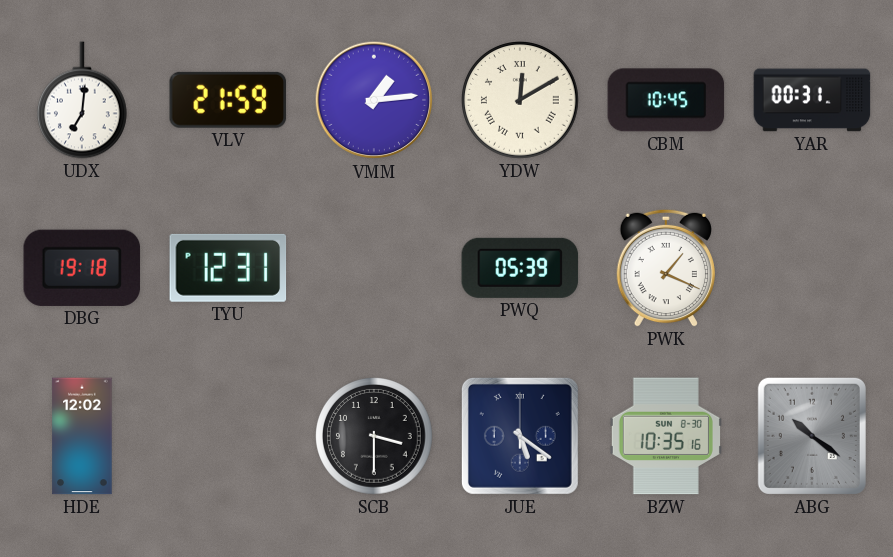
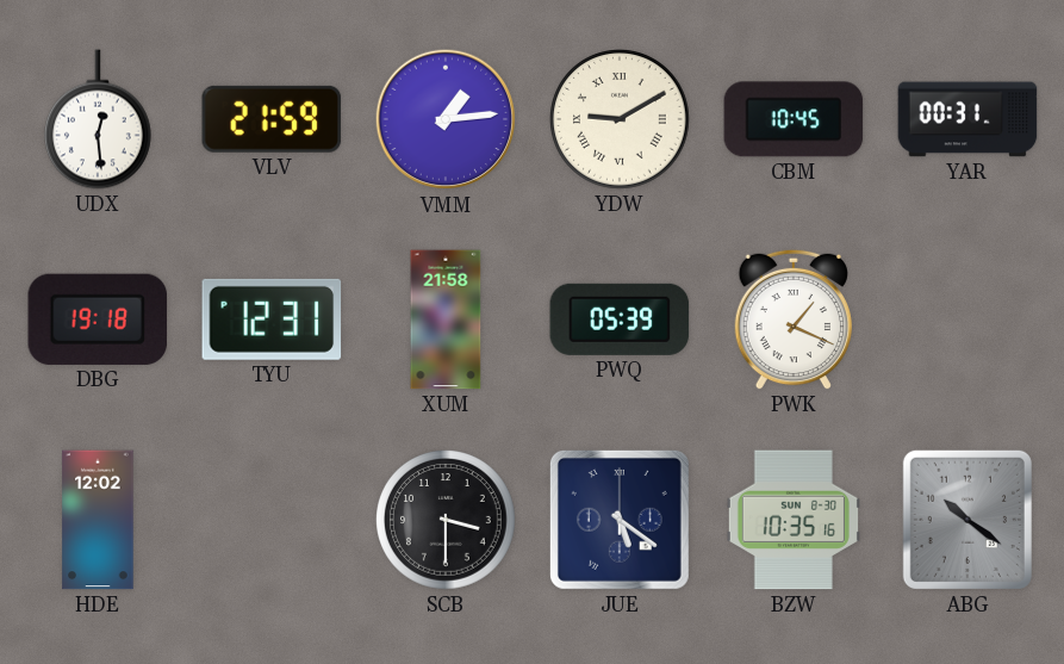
UDX: 7:01 -> 12:29 (98, 119)
YDW: 12:10 -> 9:10 (621, 120)
XUM: none -> 21:58 (446, 319)
